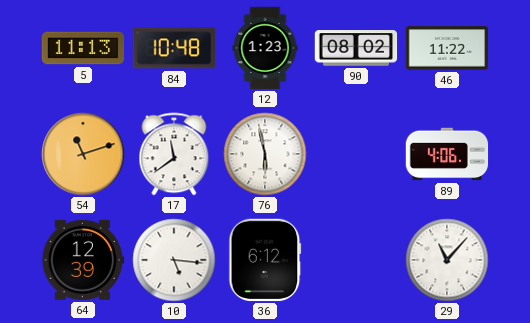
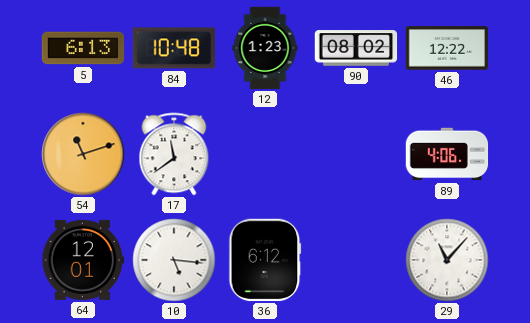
5: 11:13 -> 6:13 (83, 48)
46: 11:22 -> 12:22 (447, 48)
76: 5:58 -> none (265, 154)
64: 12:39 -> 12:01 (83, 260)
